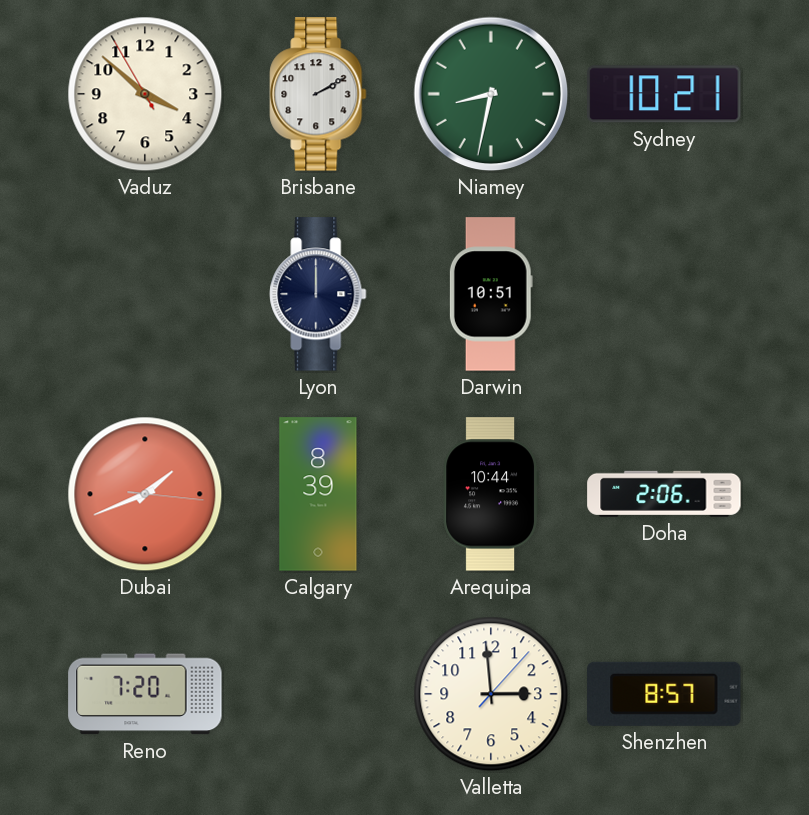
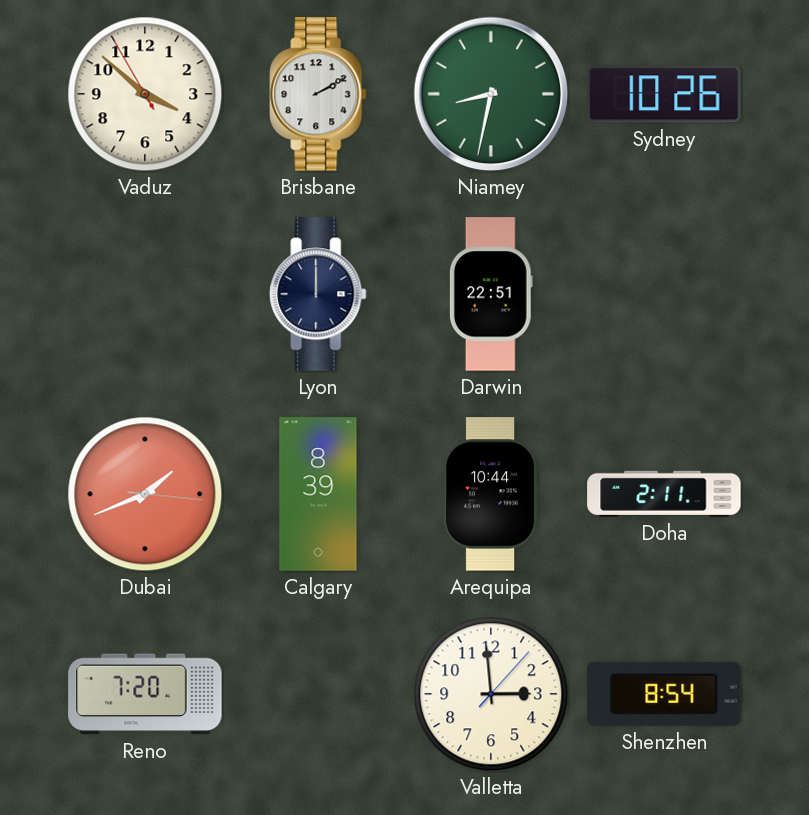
Sydney: 10:21 -> 10:26 (664, 94)
Darwin: 10:51 -> 22:51 (491, 294)
Doha: 2:06 -> 2:11 (664, 494)
Shenzhen: 8:57 -> 8:54 (664, 694)
